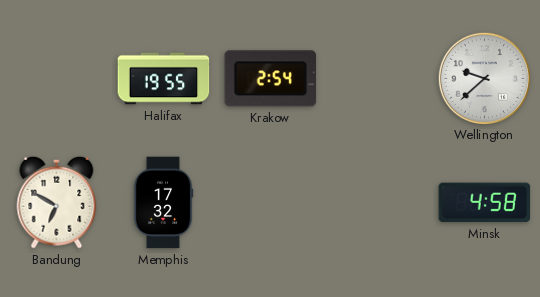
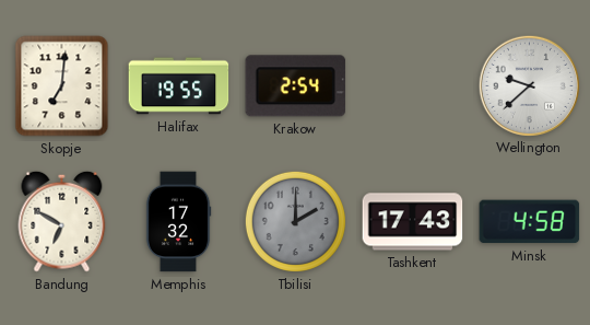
Skopje: none -> 7:01 (62, 86)
Tbilisi: none -> 2:00 (295, 221)
Tashkent: none -> 17:43 (413, 222)
